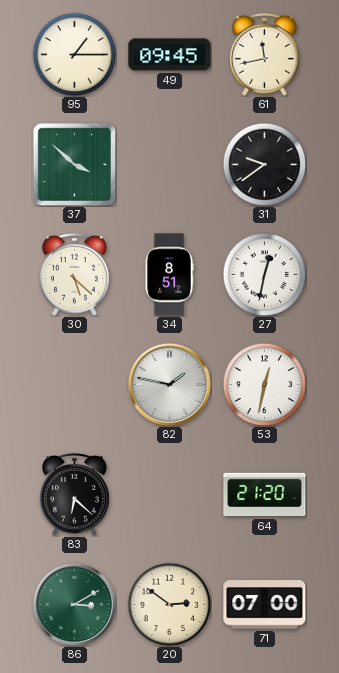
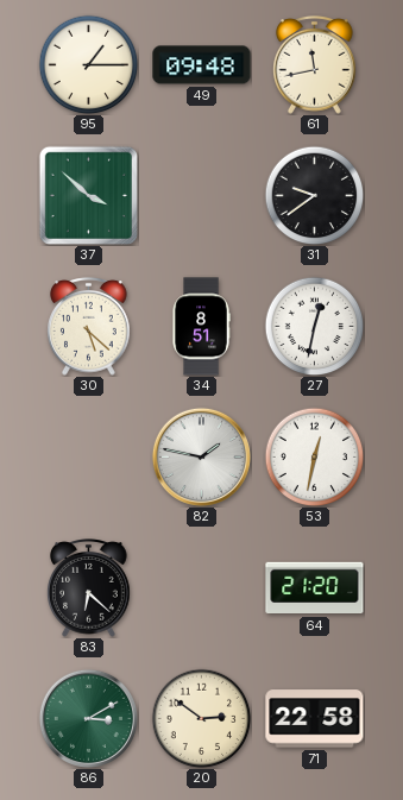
49: 09:45 -> 09:48 (202, 65)
71: 07:00 -> 22:58 (315, 719)
